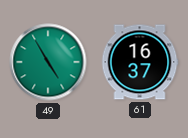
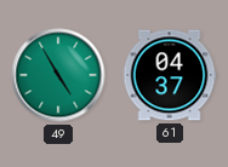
61: 16:37 -> 04:37 (170, 75)
